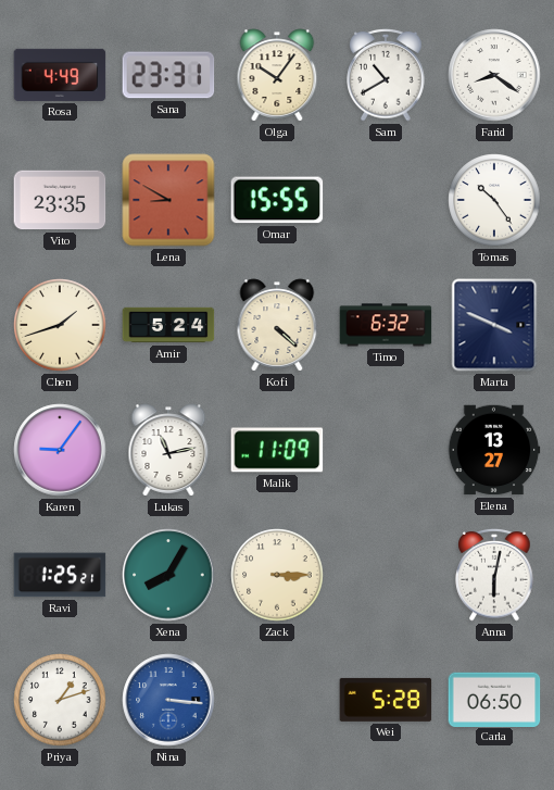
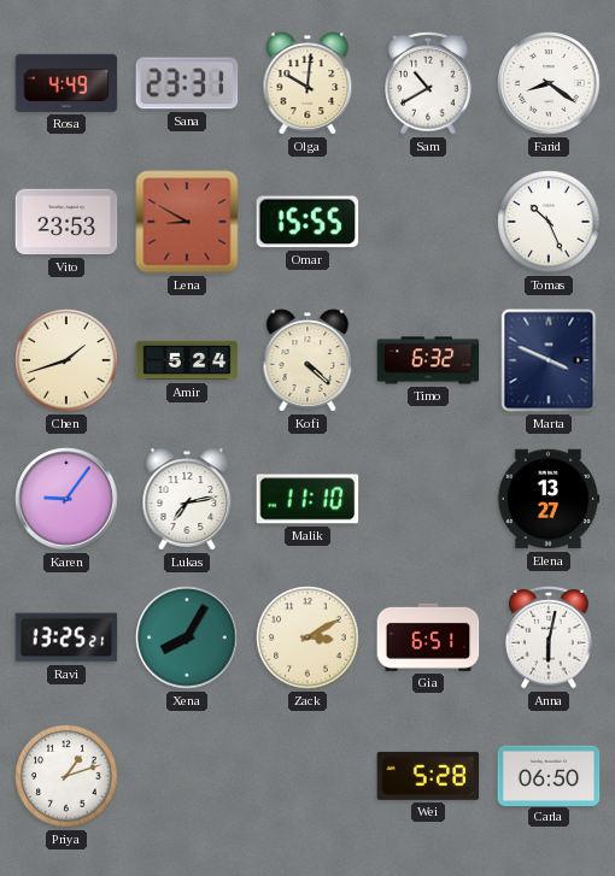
Olga: 10:06 -> 10:01 (307, 83)
Vito: 23:35 -> 23:53 (66, 222)
Tomas: 10:24 -> 10:26 (549, 222)
Lukas: 11:13 -> 7:13 (187, 499)
Malik: 11:09 -> 11:10 (307, 499)
Ravi: 1:25 -> 13:25 (66, 637)
Zack: 3:15 -> 3:10 (307, 637)
Gia: none -> 6:51 (428, 637)
Nina: 3:16 -> none (168, 700)
